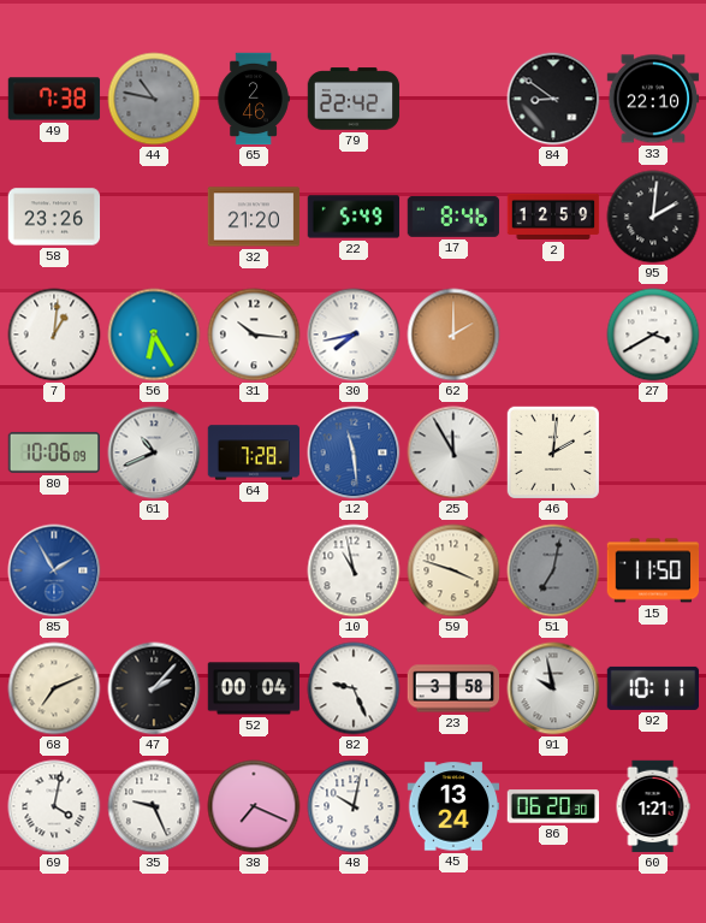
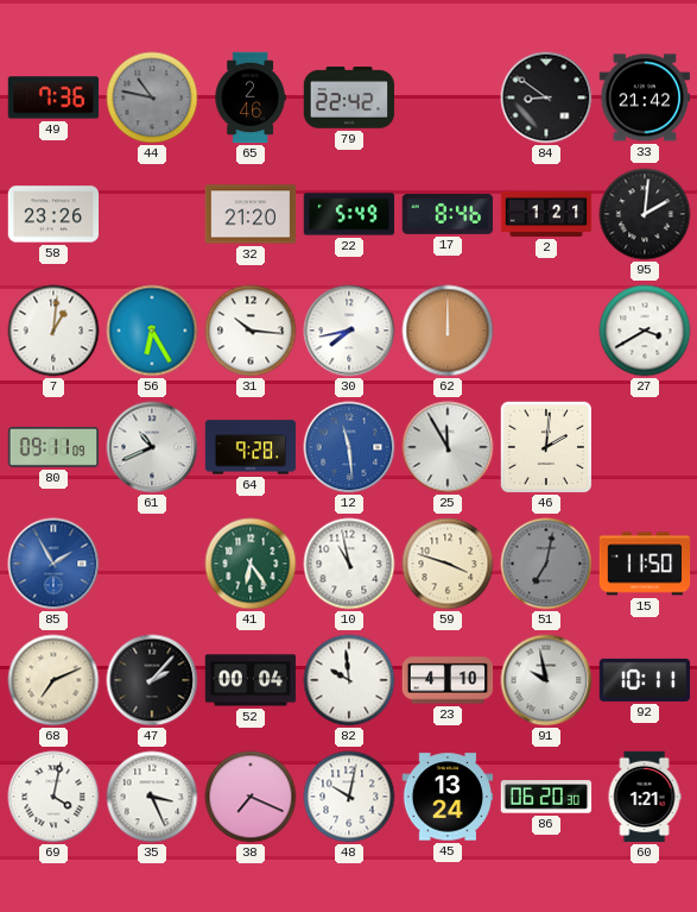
49: 7:38 -> 7:36 (53, 98)
33: 22:10 -> 21:42 (645, 98)
2: 12:59 -> 1:21 (546, 214)
62: 2:00 -> 12:00 (448, 331)
80: 10:06 -> 09:11 (53, 447)
64: 7:28 -> 9:28 (251, 447)
41: none -> 6:24 (251, 564)
82: 9:26 -> 9:59 (349, 680)
23: 3:58 -> 4:10 (448, 680)
35: 9:26 -> 3:26 (152, 797)
